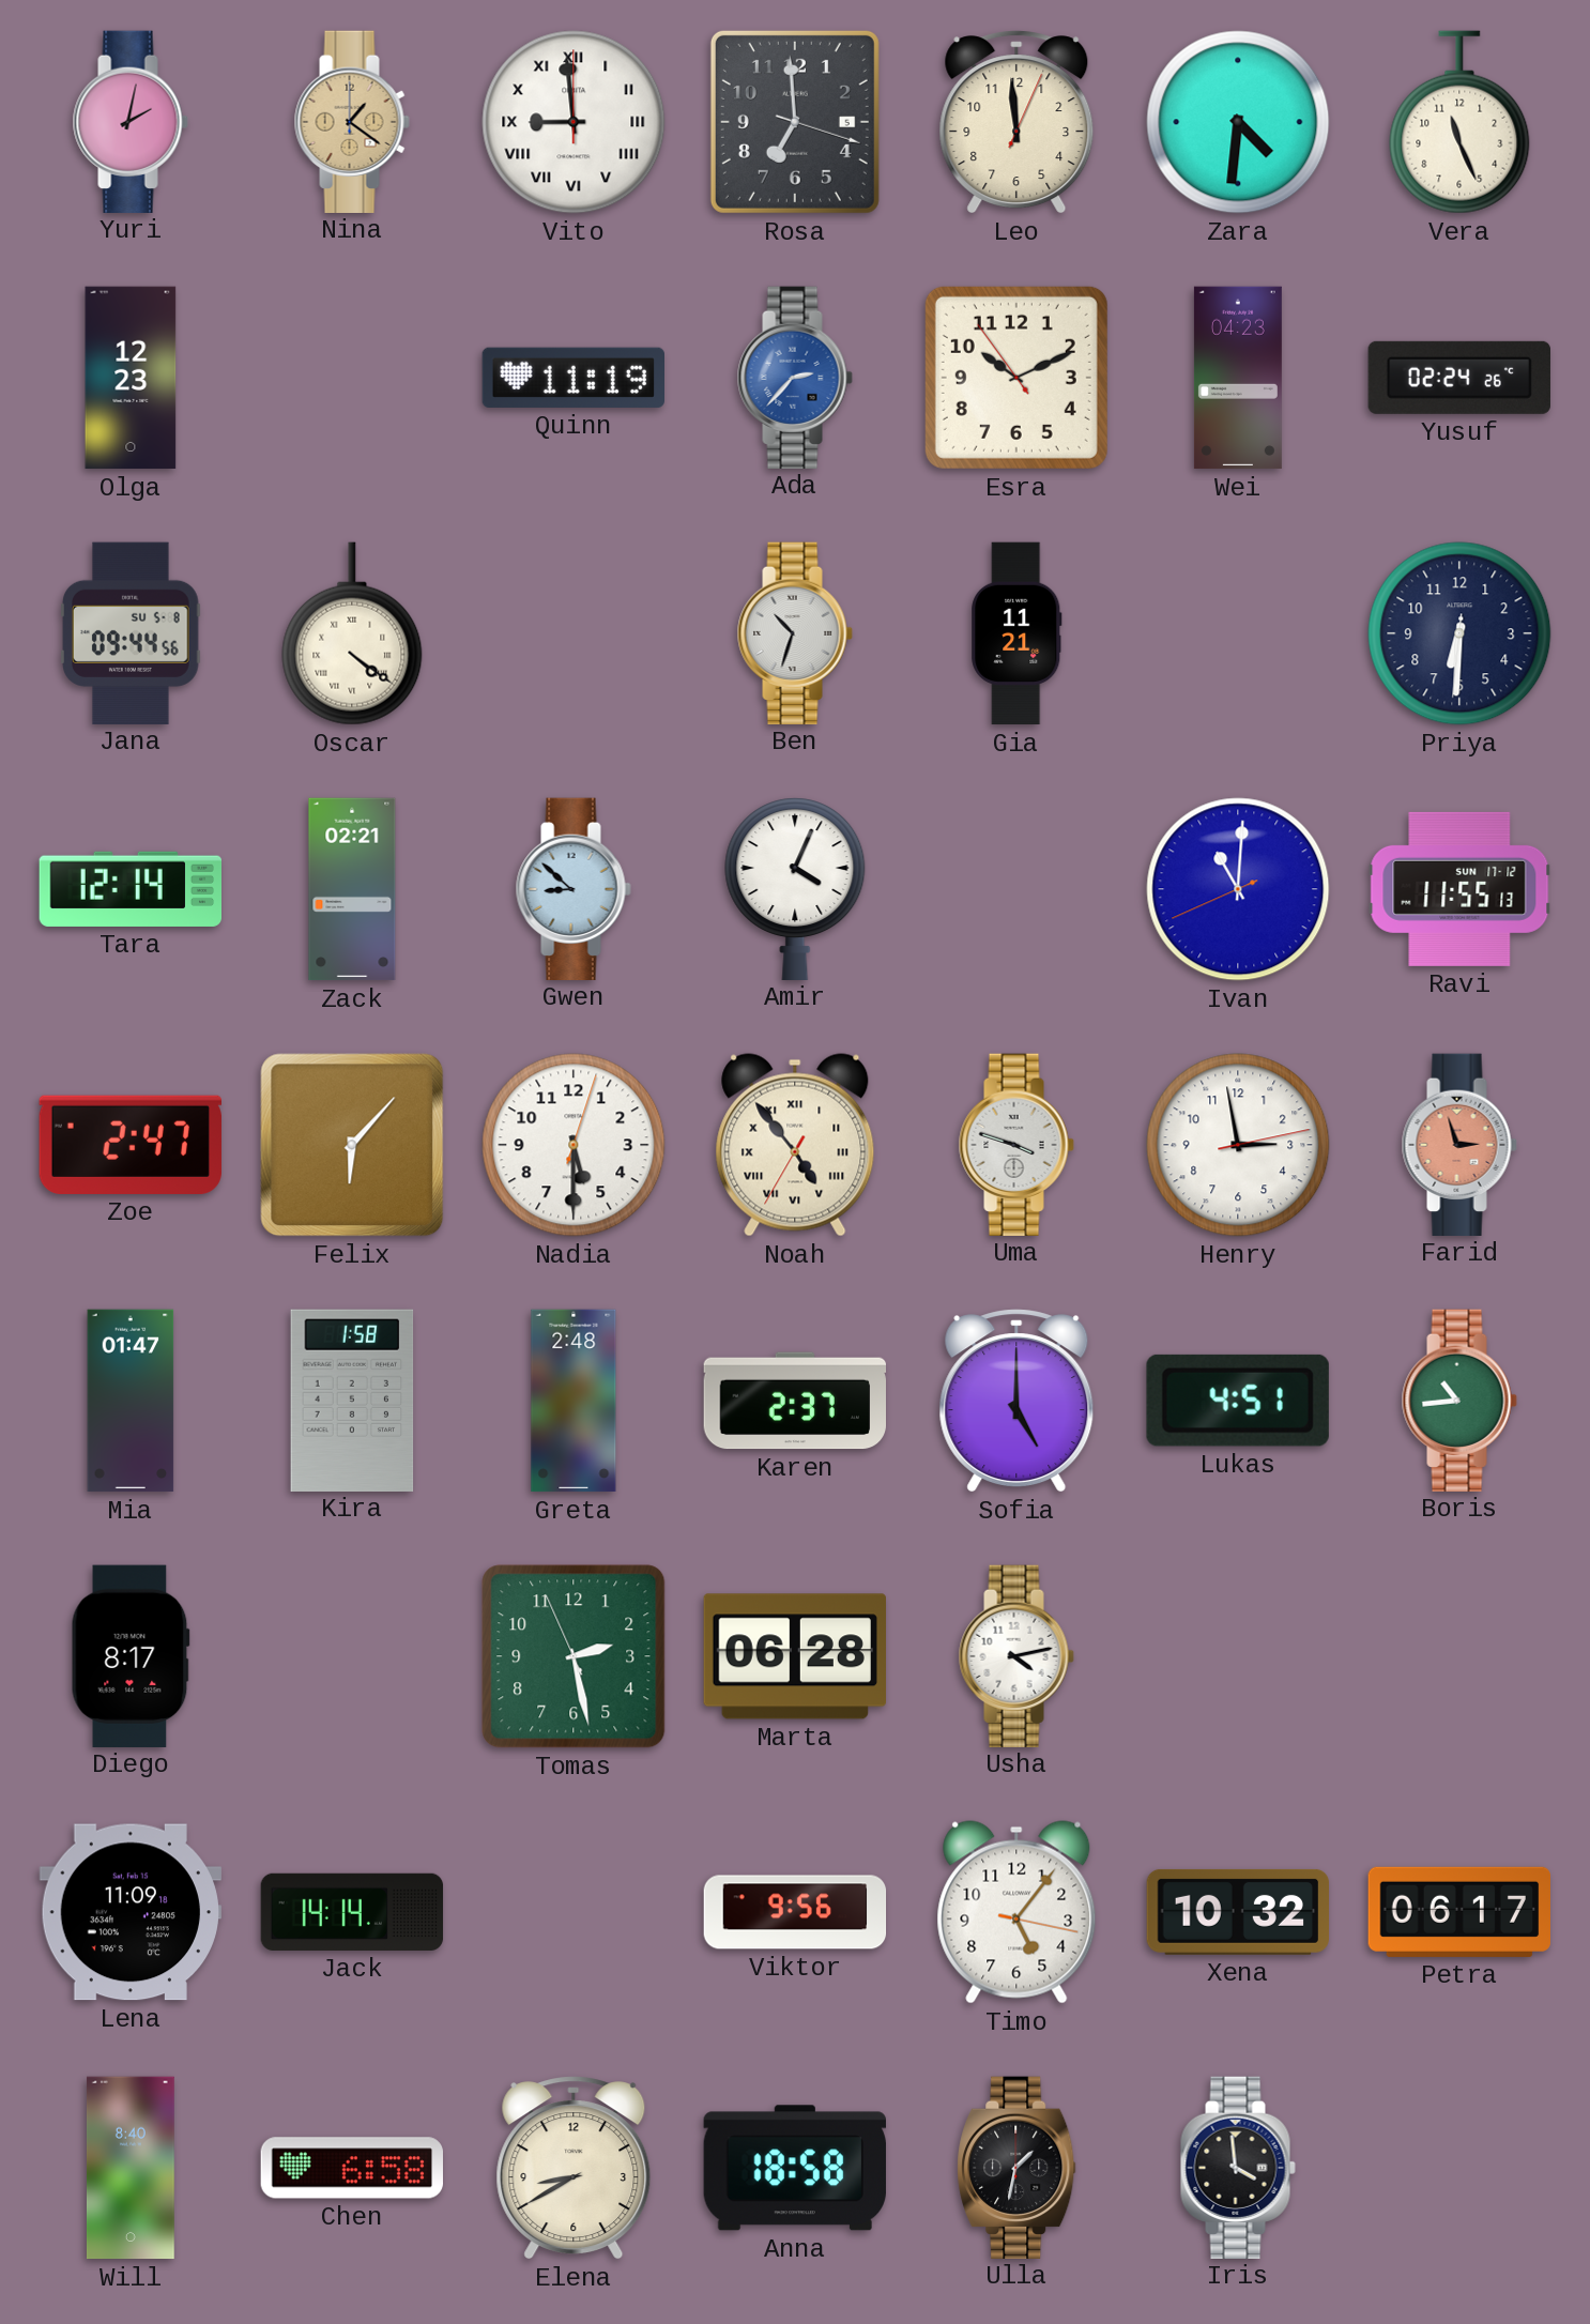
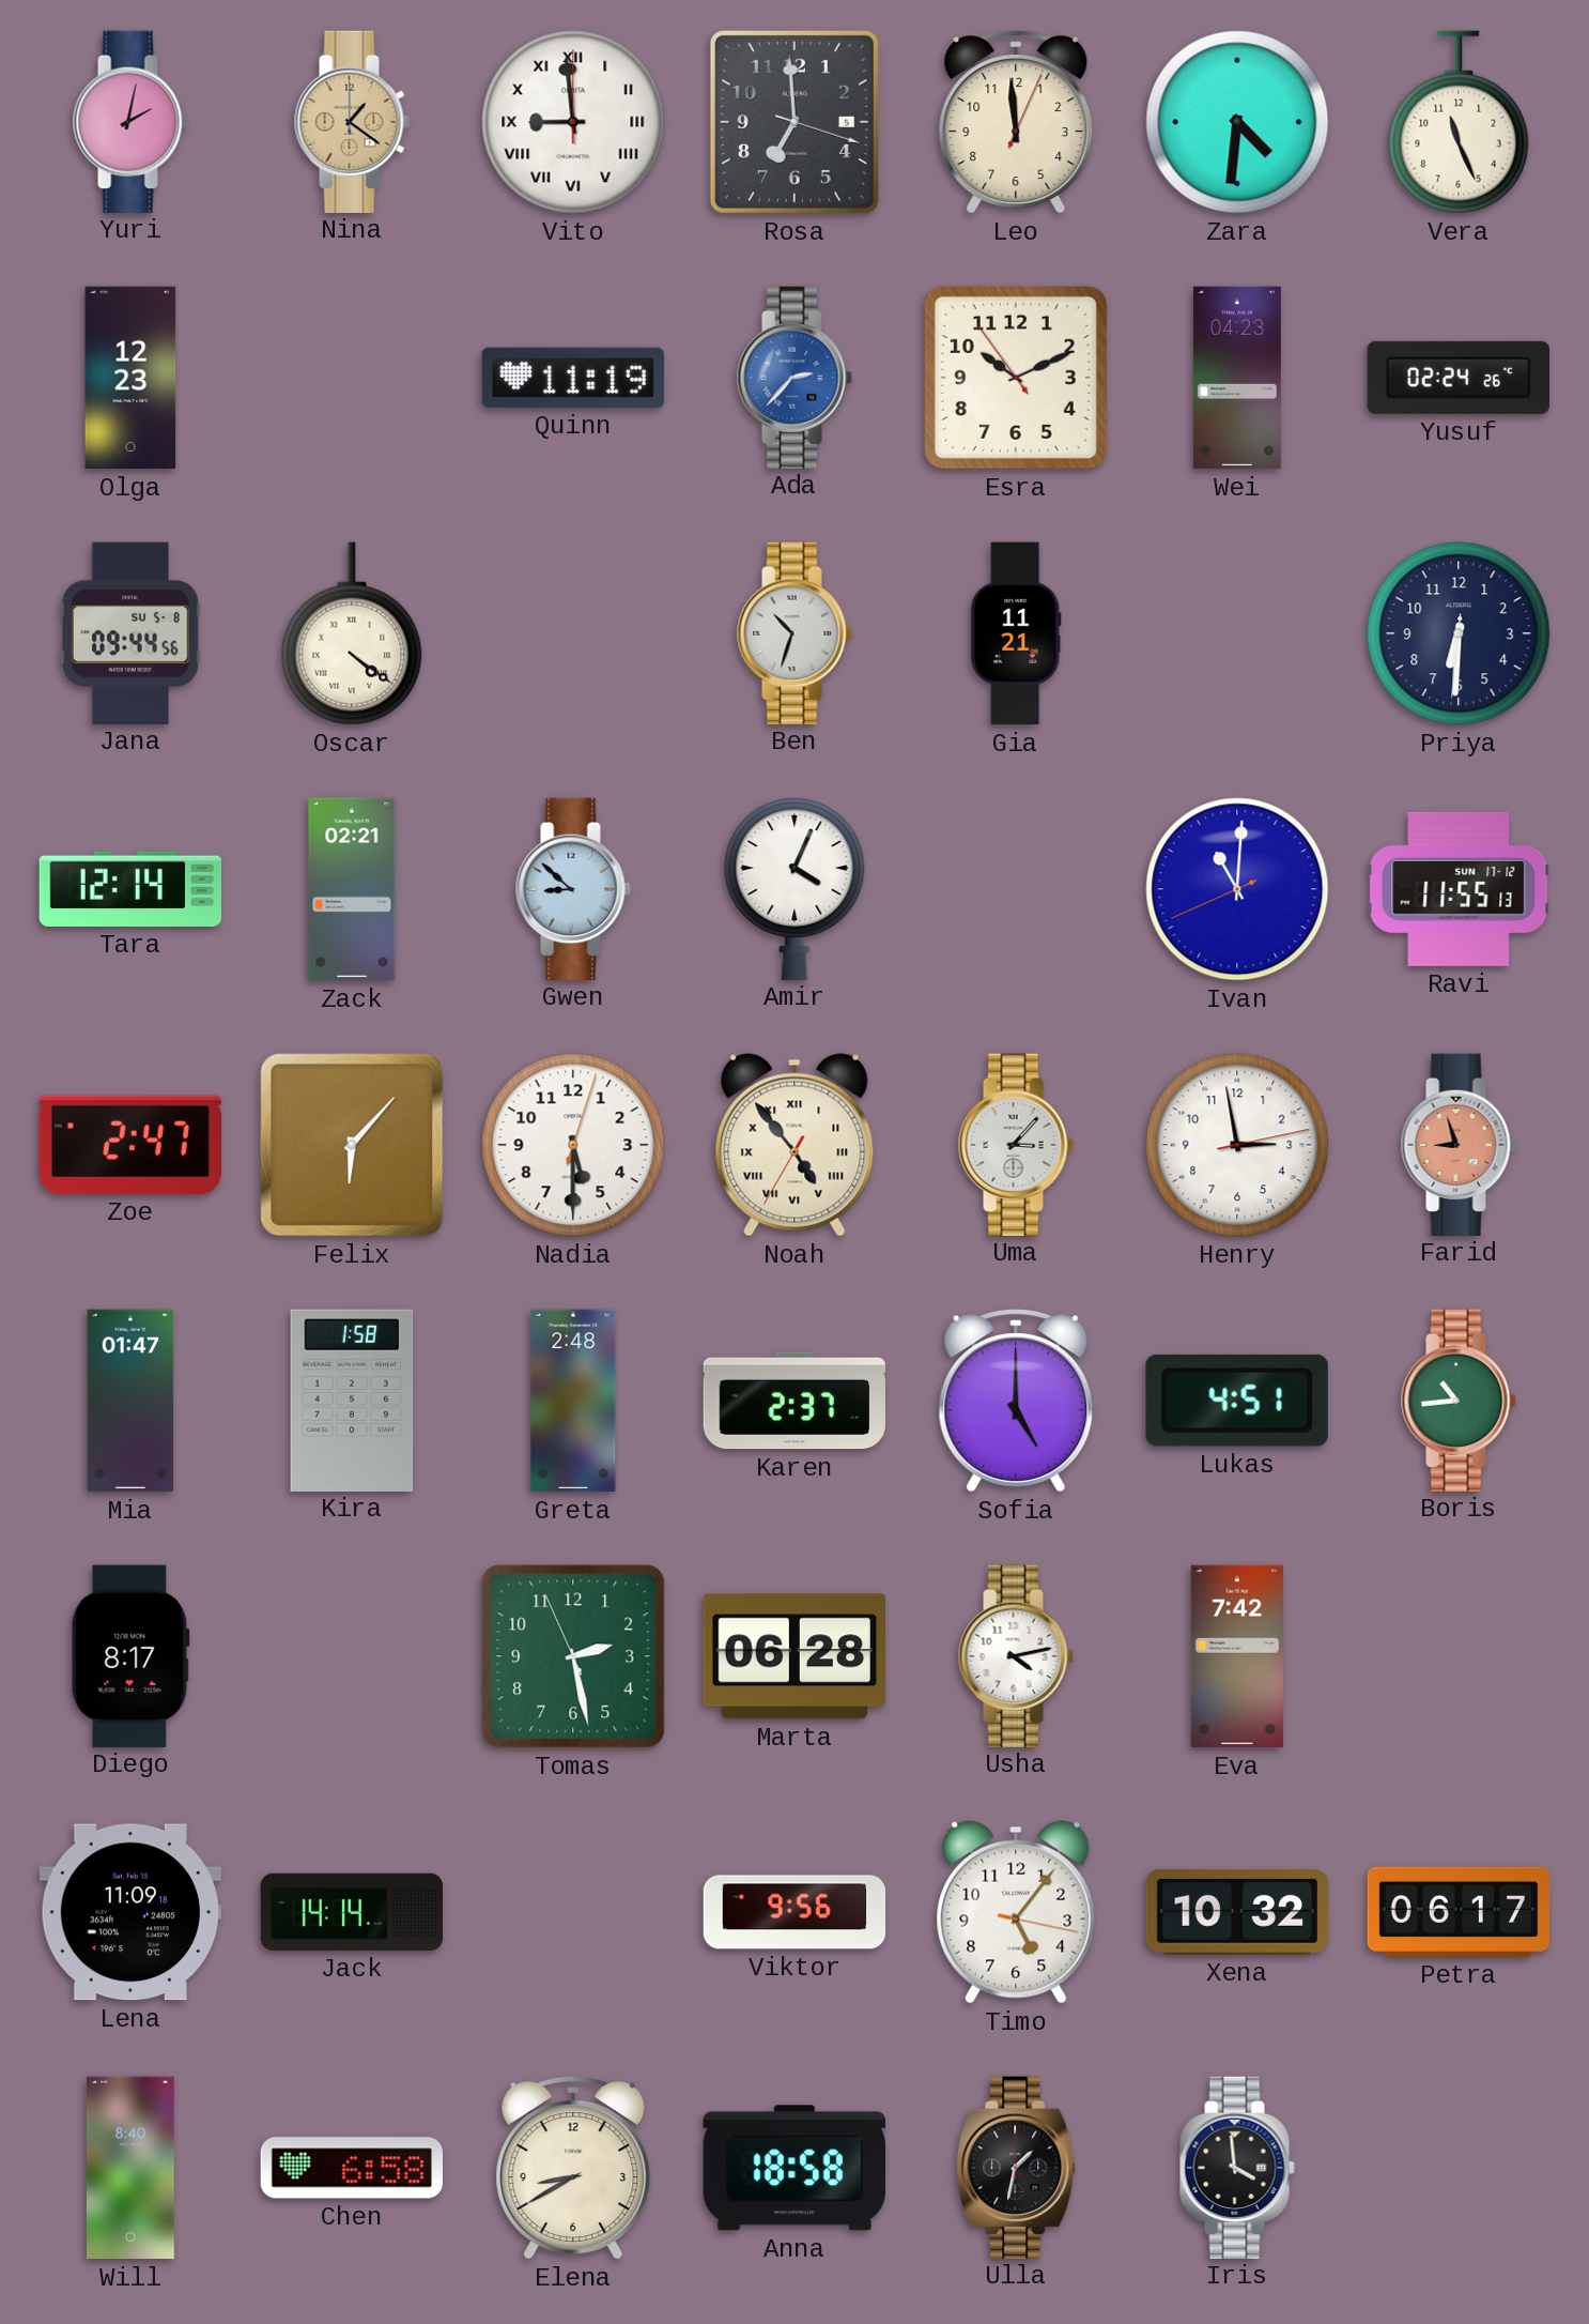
Uma: 3:48 -> 3:07 (1016, 1144)
Farid: 2:57 -> 8:57 (1459, 1144)
Eva: none -> 7:42 (1237, 1656)
